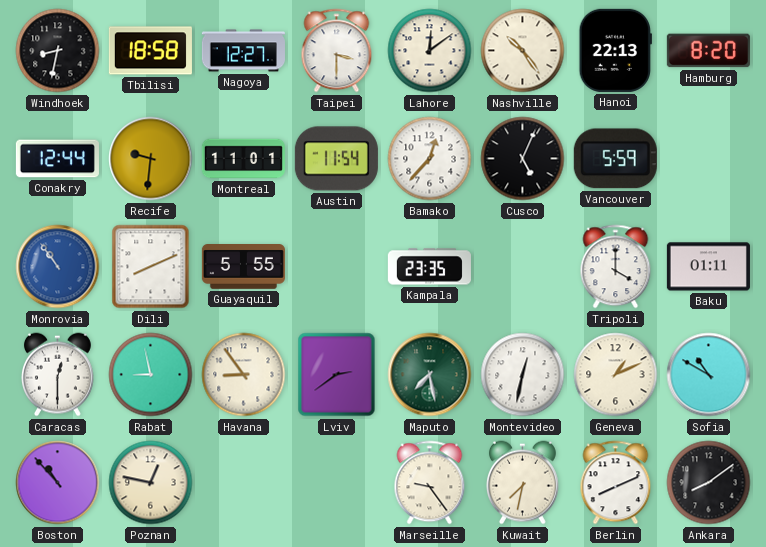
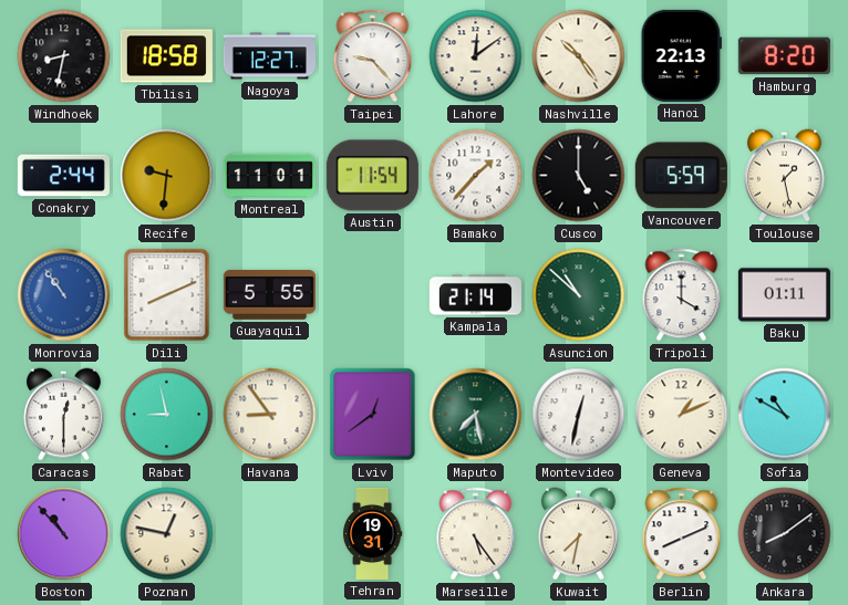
Taipei: 3:30 -> 9:23 (373, 56)
Conakry: 12:44 -> 2:44 (63, 176)
Bamako: 12:37 -> 1:37 (476, 176)
Cusco: 5:04 -> 5:00 (579, 176)
Toulouse: none -> 1:28 (784, 176)
Kampala: 23:35 -> 21:14 (475, 295)
Asuncion: none -> 10:52 (579, 295)
Lviv: 2:39 -> 12:39 (373, 415)
Tehran: none -> 19:31 (372, 533)
Marseille: 9:24 -> 5:24 (476, 534)
